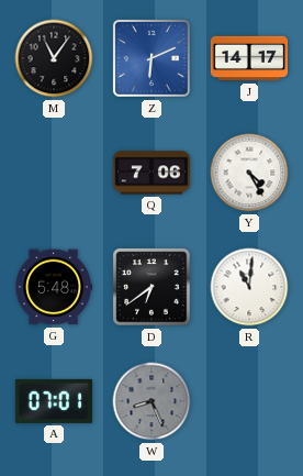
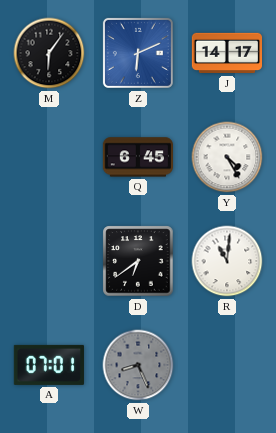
M: 11:06 -> 6:06 (49, 53)
Q: 7:06 -> 6:45 (137, 157)
G: 5:48 -> none (53, 287)
